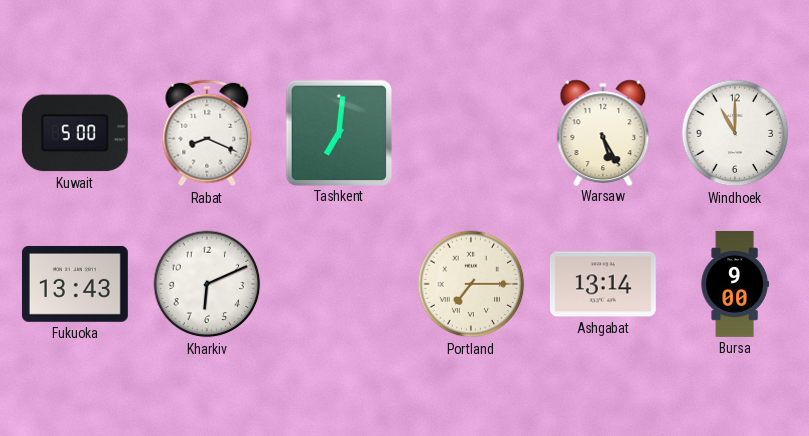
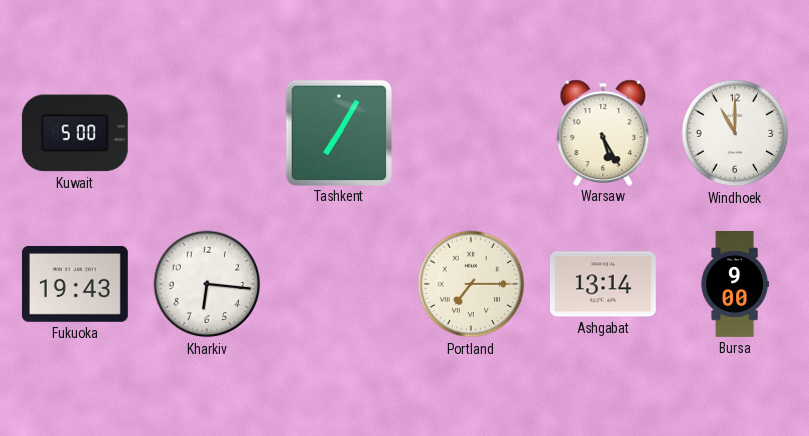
Rabat: 8:19 -> none (207, 133)
Tashkent: 7:01 -> 7:05 (338, 132)
Fukuoka: 13:43 -> 19:43 (75, 284)
Kharkiv: 6:11 -> 6:16 (207, 284)
